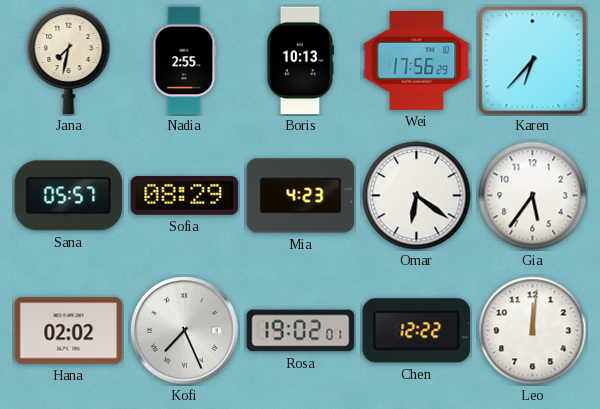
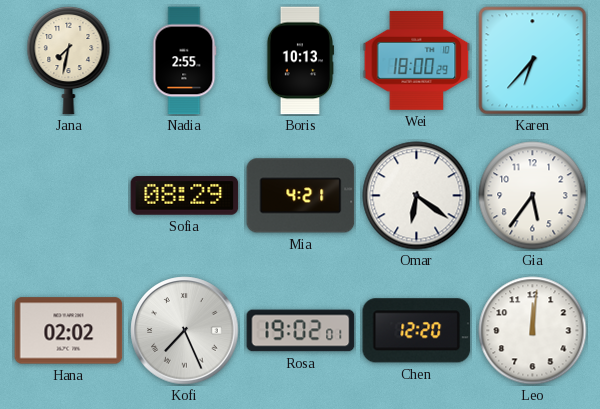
Wei: 17:56 -> 18:00 (417, 60)
Sana: 05:57 -> none (69, 196)
Mia: 4:23 -> 4:21 (301, 196)
Chen: 12:22 -> 12:20 (417, 331)
